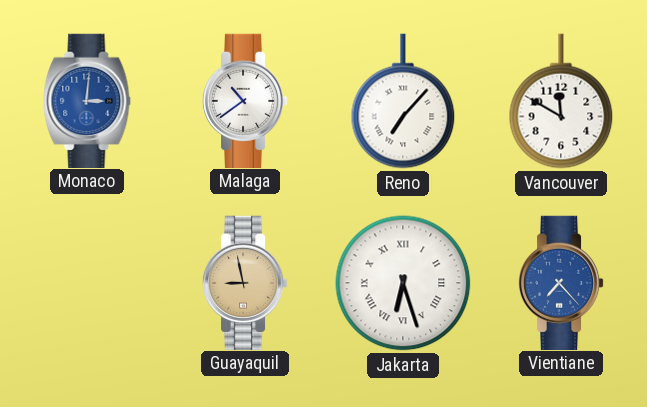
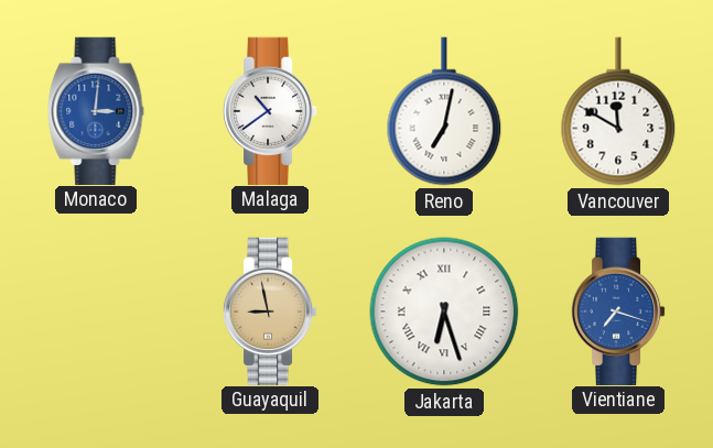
Reno: 7:07 -> 7:02 (444, 111)
Vientiane: 7:23 -> 7:18 (618, 310)
